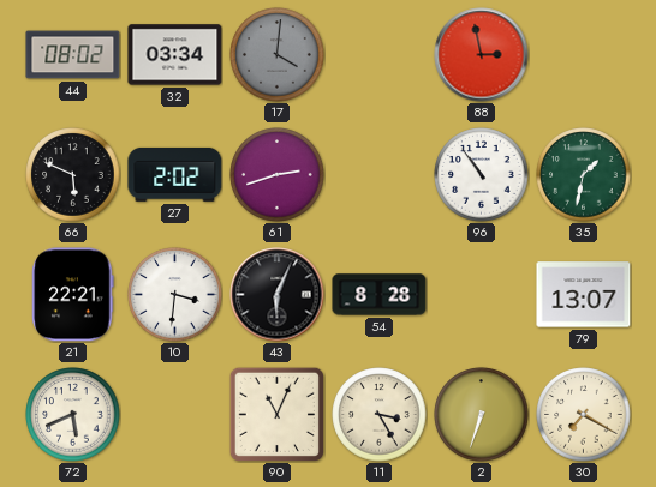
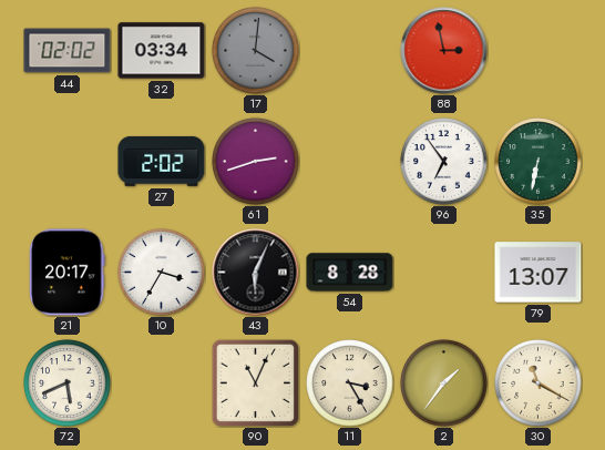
44: 08:02 -> 02:02 (68, 51)
66: 5:49 -> none (73, 175)
96: 10:54 -> 6:54 (444, 162)
35: 1:32 -> 6:32 (539, 162)
21: 22:21 -> 20:17 (68, 273)
10: 3:31 -> 3:35 (162, 273)
2: 6:33 -> 1:36 (444, 383)
30: 7:20 -> 11:20 (539, 383)
